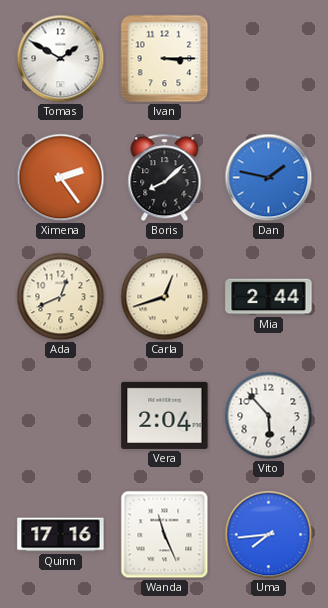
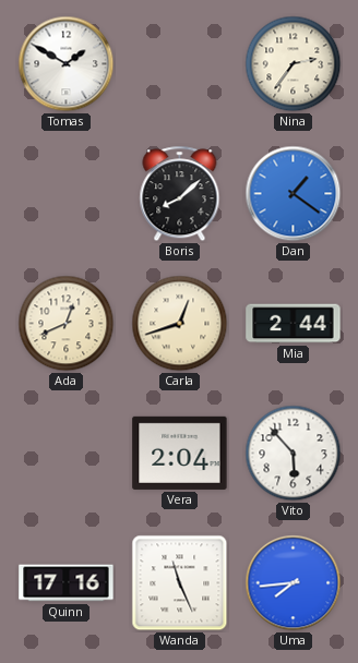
Ivan: 3:15 -> none (165, 59)
Nina: none -> 2:36 (294, 64)
Ximena: 2:24 -> none (61, 178)
Dan: 1:47 -> 1:21 (294, 194)
